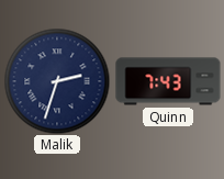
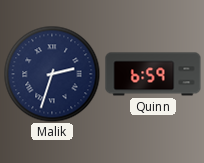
Quinn: 7:43 -> 6:59 (153, 74)
